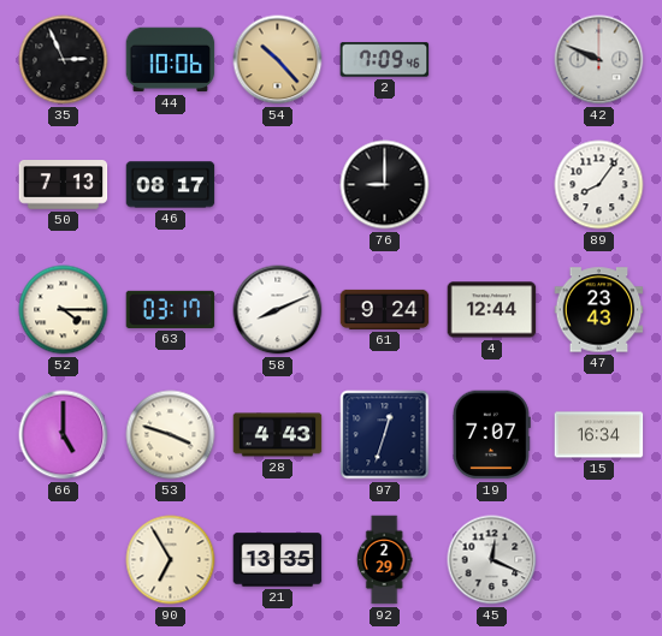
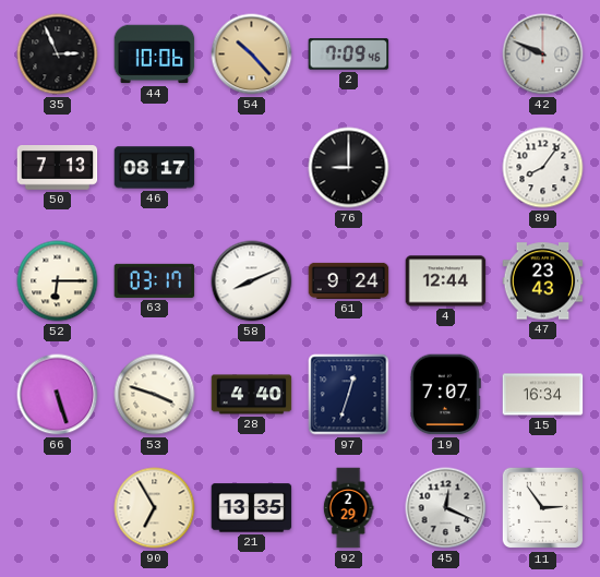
52: 4:15 -> 6:15 (58, 281)
66: 5:00 -> 5:27 (58, 395)
28: 4:43 -> 4:40 (252, 395)
11: none -> 2:54 (543, 508)
